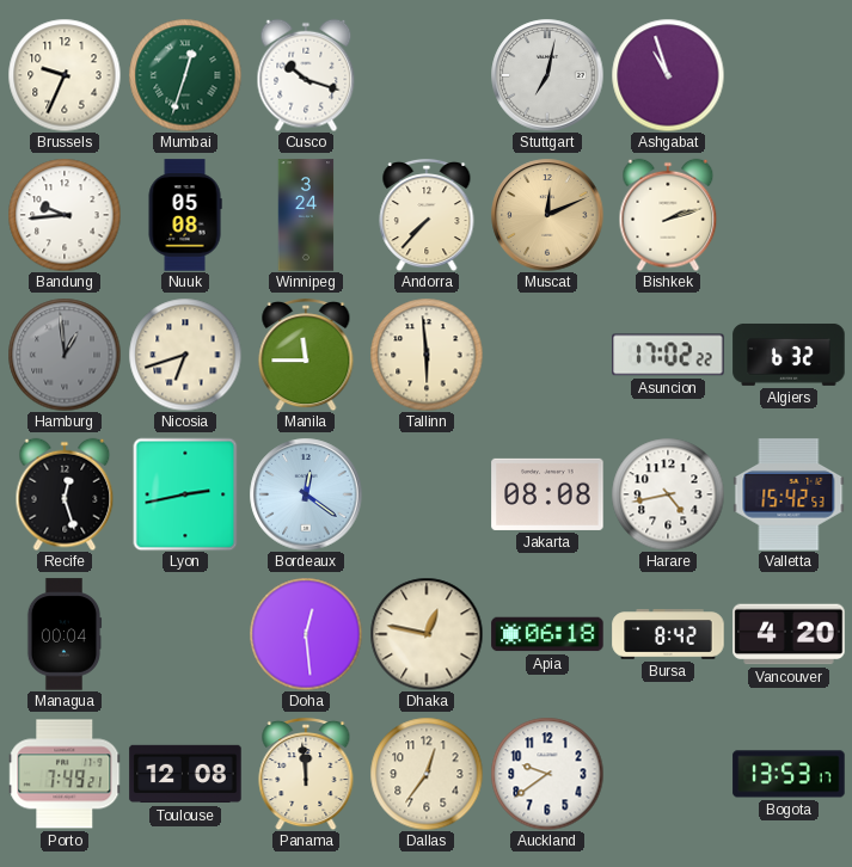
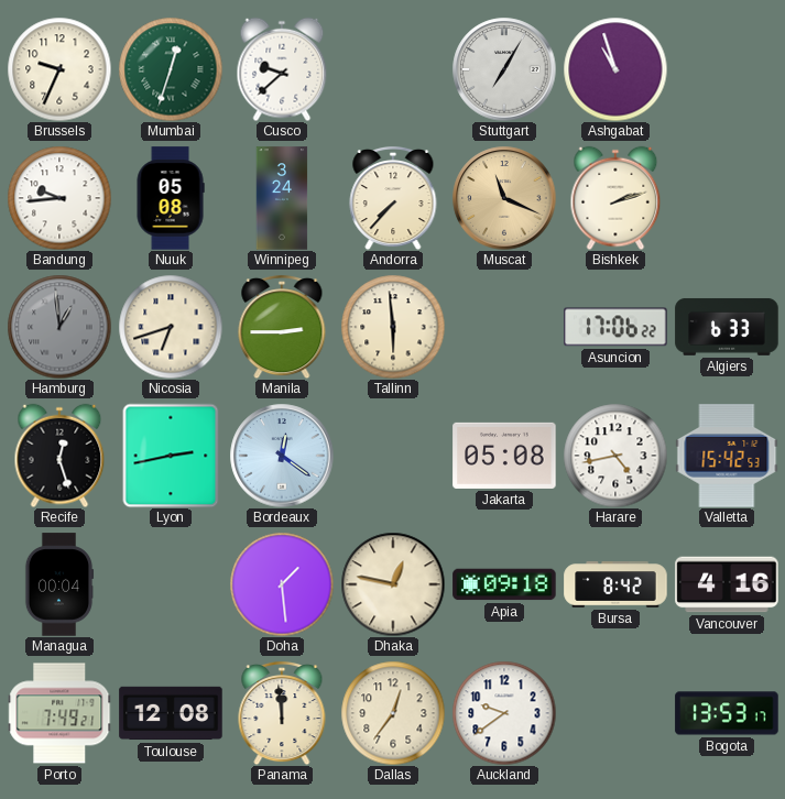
Cusco: 10:18 -> 9:38 (282, 69)
Stuttgart: 7:02 -> 7:05 (504, 69)
Muscat: 12:11 -> 11:19 (504, 198)
Manila: 11:45 -> 2:45 (282, 327)
Asuncion: 17:02 -> 17:06 (615, 327)
Algiers: 6:32 -> 6:33 (727, 327)
Jakarta: 08:08 -> 05:08 (504, 456)
Doha: 12:29 -> 1:29 (282, 584)
Apia: 06:18 -> 09:18 (504, 584)
Vancouver: 4:20 -> 4:16 (727, 584)
